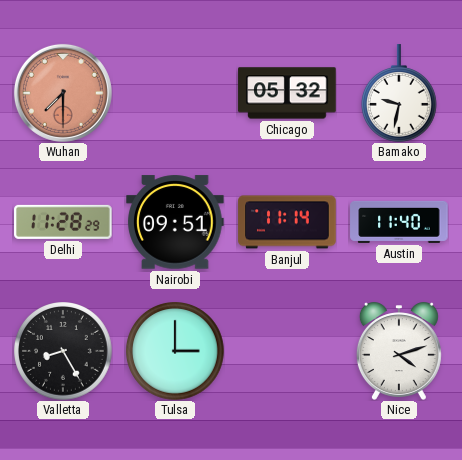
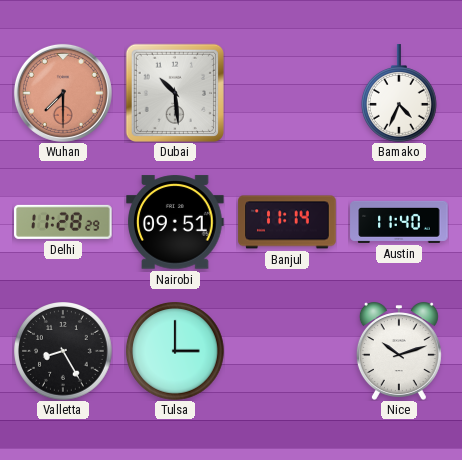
Dubai: none -> 10:29 (175, 93)
Chicago: 05:32 -> none (287, 93)
Bamako: 9:32 -> 4:34 (400, 93)
Nice: 4:12 -> 10:12 (399, 351)
